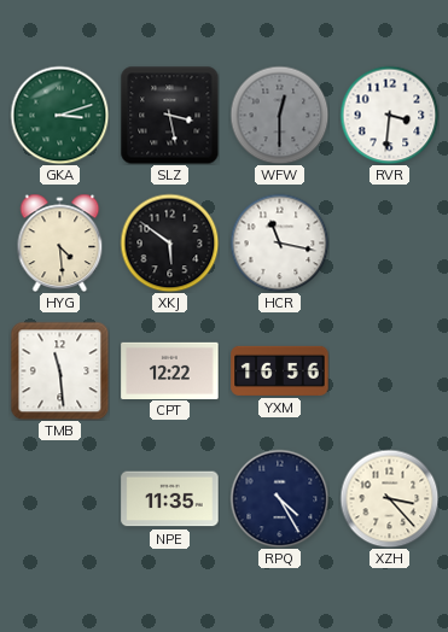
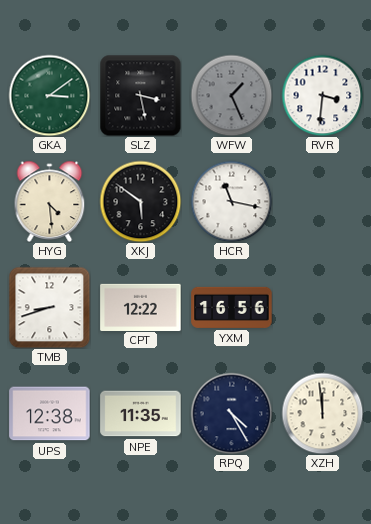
GKA: 3:12 -> 3:09 (49, 95)
WFW: 12:30 -> 1:26 (231, 95)
TMB: 11:29 -> 8:42 (49, 307)
UPS: none -> 12:38 (50, 414)
XZH: 3:23 -> 11:59 (322, 413)
